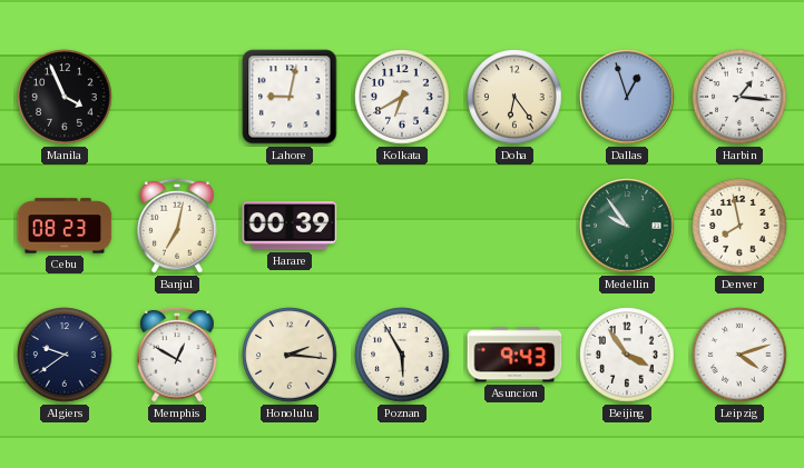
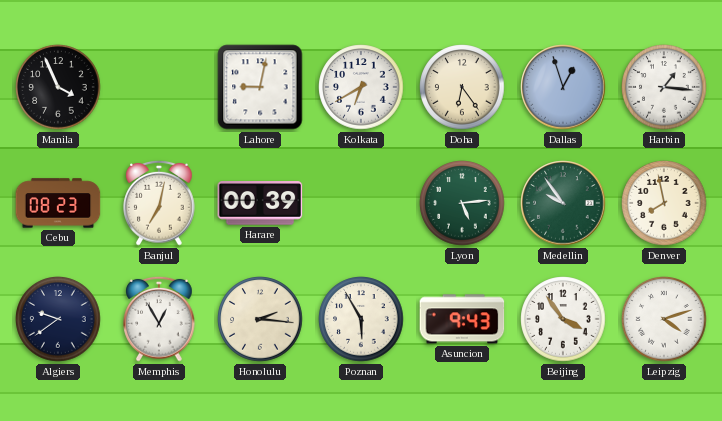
Lyon: none -> 5:14 (462, 203)
Memphis: 12:50 -> 12:55 (159, 319)
